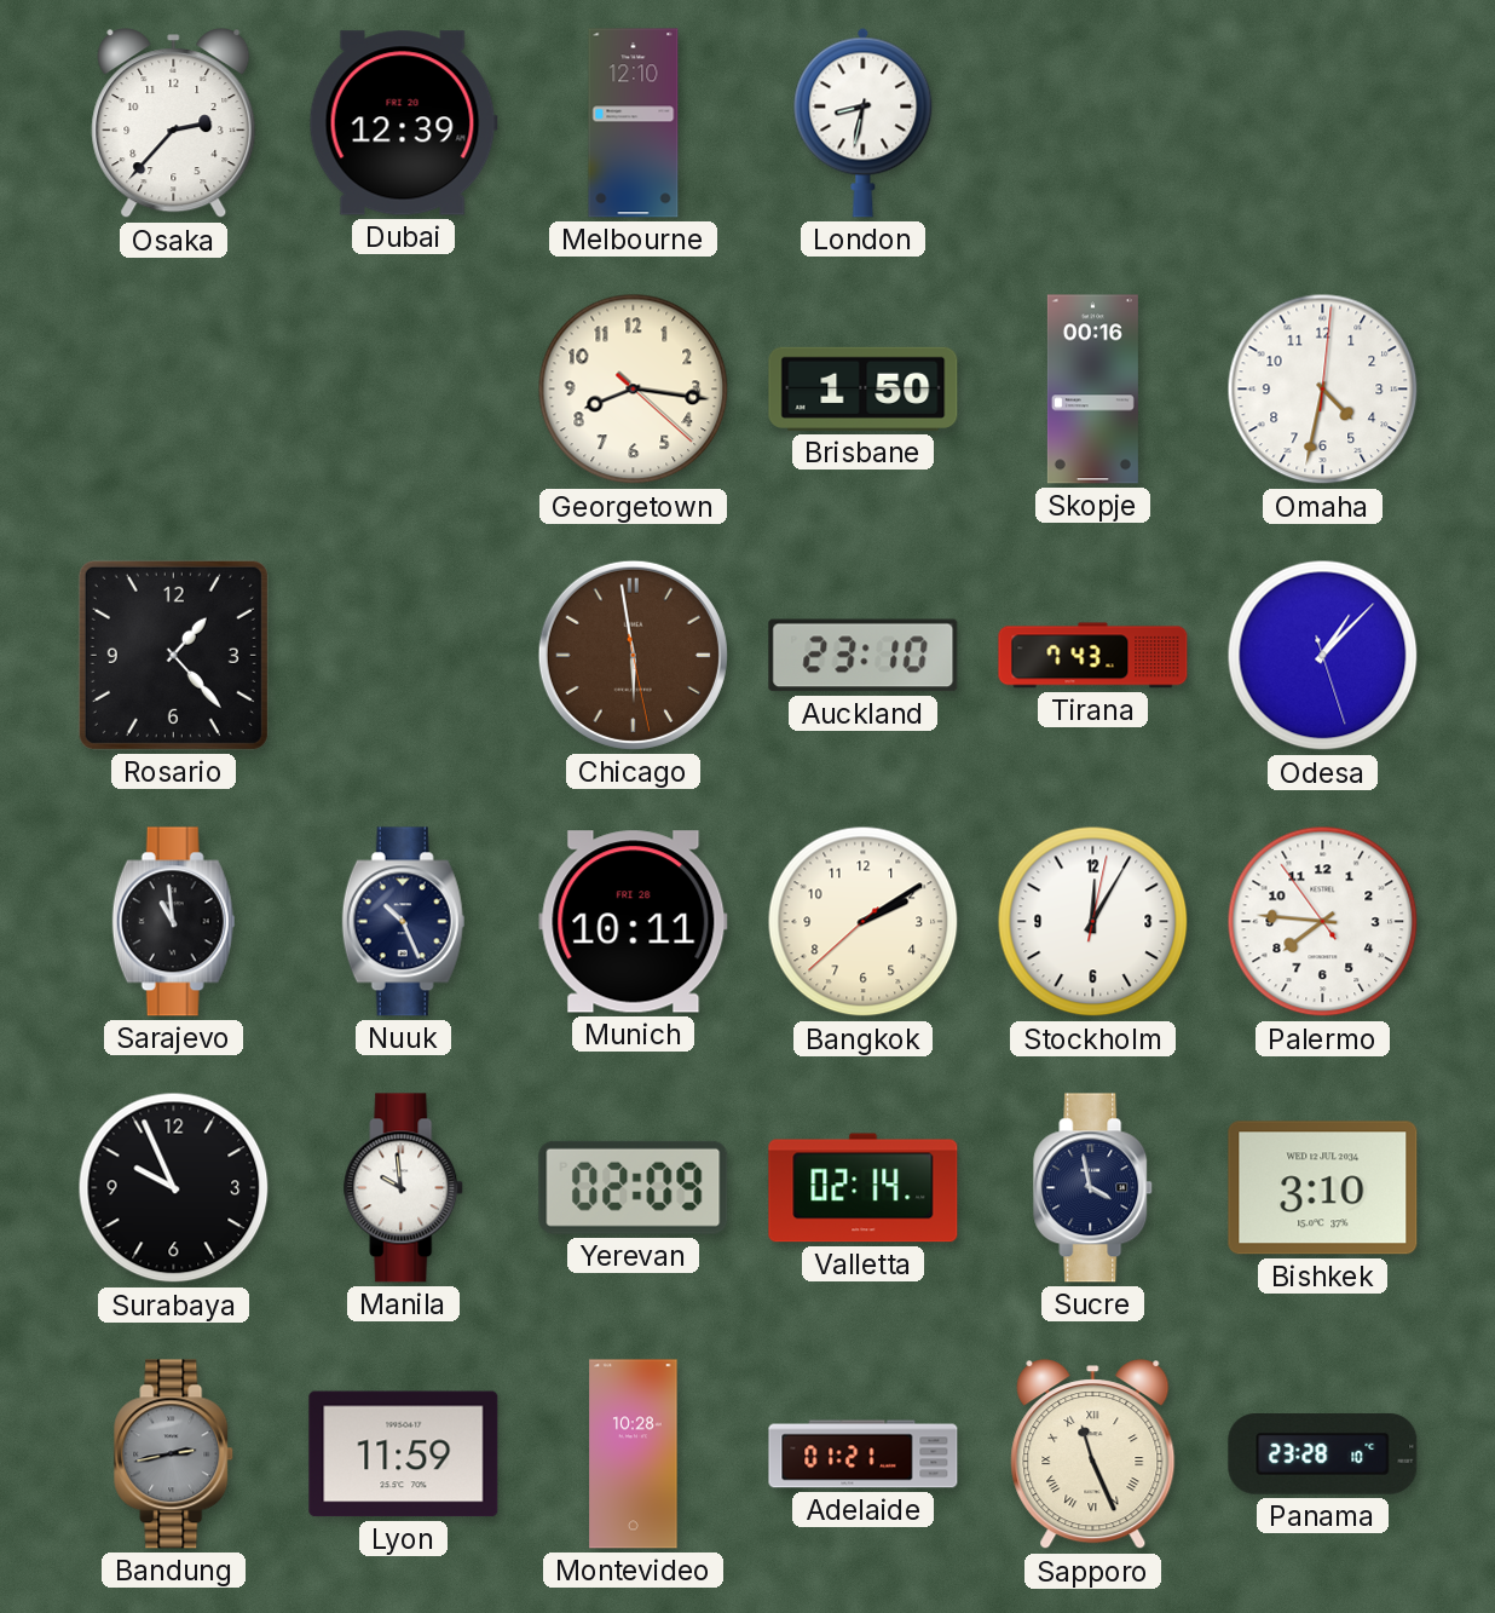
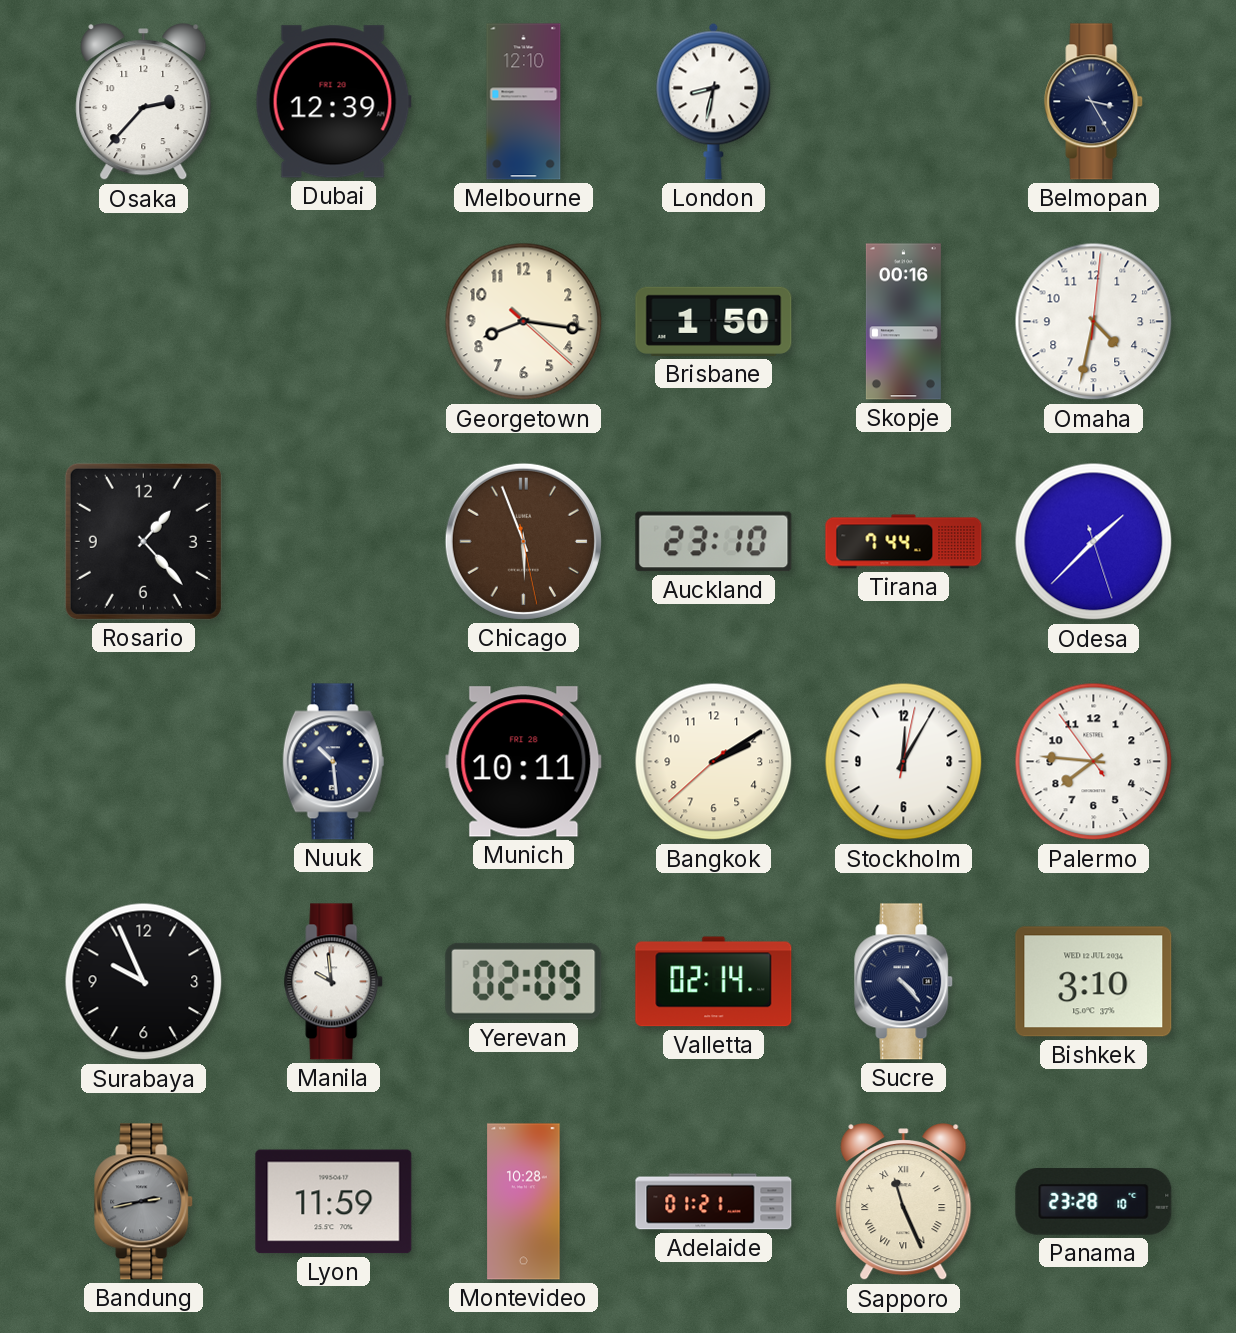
Belmopan: none -> 3:25 (1094, 102)
Chicago: 5:58 -> 5:56 (523, 541)
Tirana: 7:43 -> 7:44 (904, 542)
Odesa: 1:07 -> 1:37 (1094, 542)
Sarajevo: 10:59 -> none (174, 922)
Nuuk: 10:26 -> 10:29 (334, 762)
Sucre: 3:58 -> 4:23 (904, 982)
